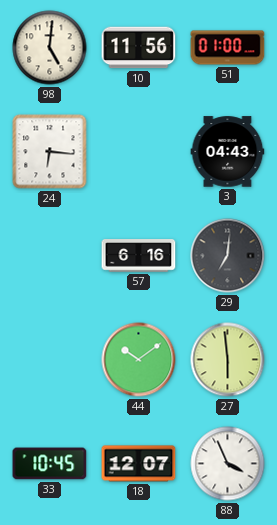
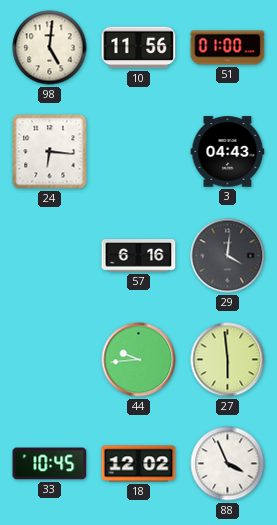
29: 7:01 -> 4:01 (228, 256)
44: 10:09 -> 9:44 (139, 360)
18: 12:07 -> 12:02 (139, 464)
